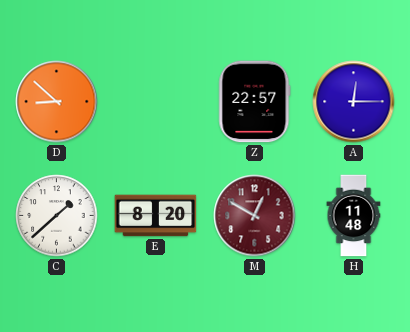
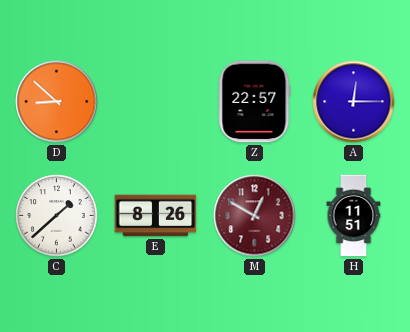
E: 8:20 -> 8:26 (156, 216)
H: 11:48 -> 11:51 (354, 216)
